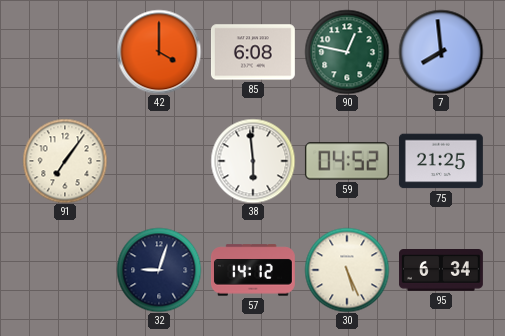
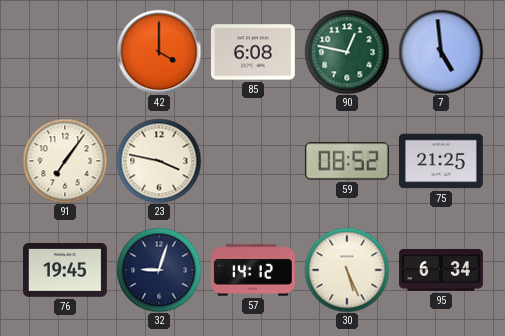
7: 7:59 -> 4:59 (441, 52)
23: none -> 3:47 (159, 161)
38: 5:59 -> none (253, 161)
59: 04:52 -> 08:52 (347, 161)
76: none -> 19:45 (65, 270)
